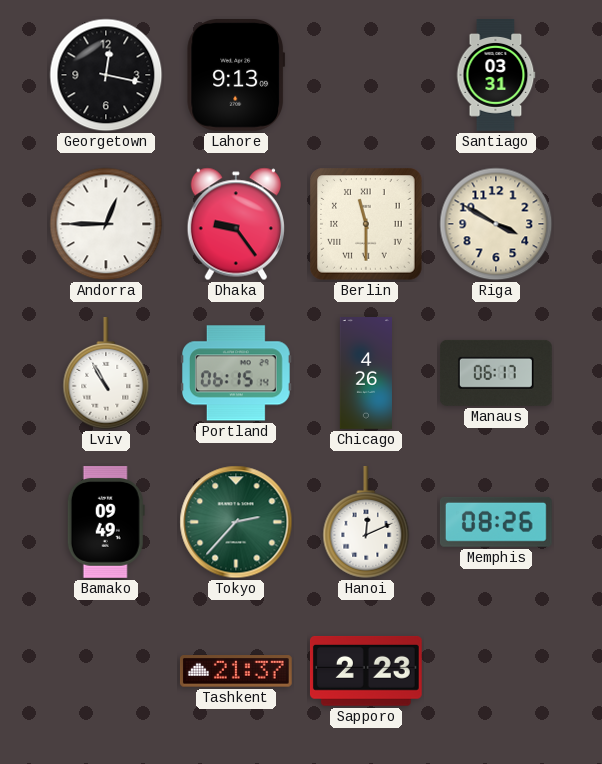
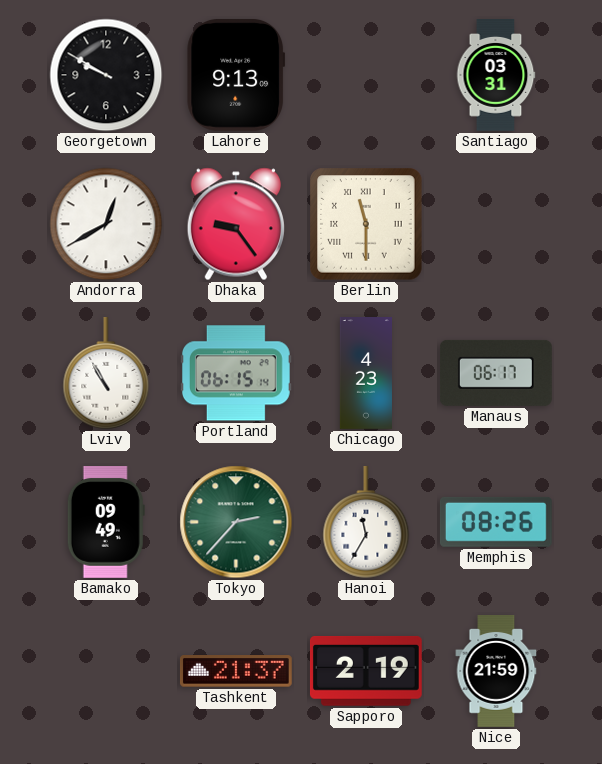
Georgetown: 12:17 -> 9:50 (106, 75)
Andorra: 12:45 -> 12:40 (106, 224)
Riga: 3:50 -> none (496, 224)
Chicago: 4:26 -> 4:23 (365, 373)
Hanoi: 12:11 -> 11:35 (366, 523)
Sapporo: 2:23 -> 2:19 (366, 671)
Nice: none -> 21:59 (496, 672)
